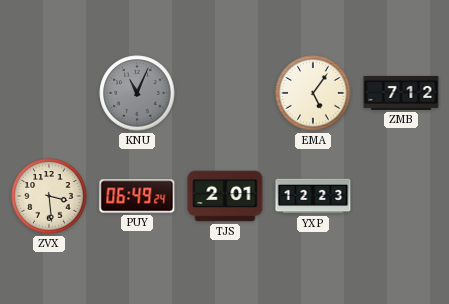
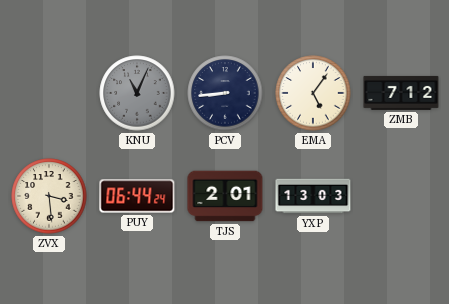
PCV: none -> 8:44 (225, 93)
PUY: 06:49 -> 06:44 (137, 196)
YXP: 12:23 -> 13:03 (313, 196)
